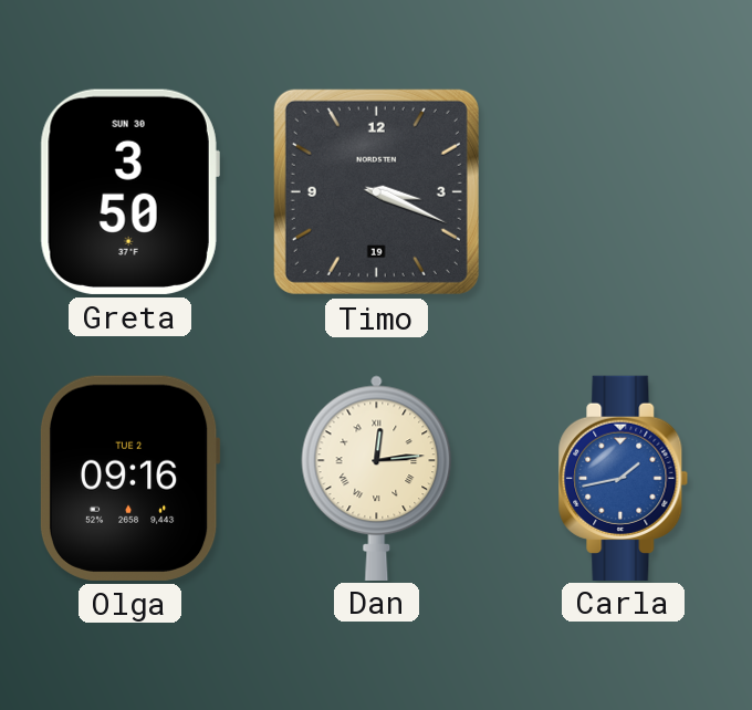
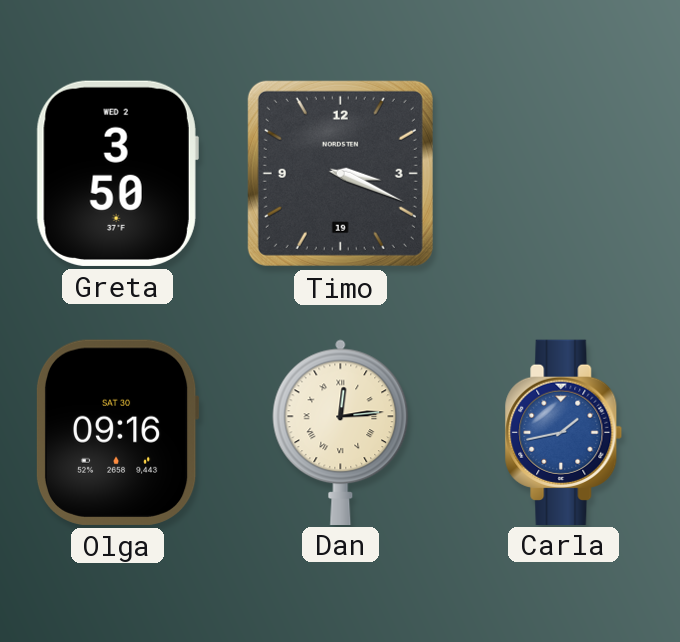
Greta date: SUN 30 -> WED 2 (117, 173)
Olga date: TUE 2 -> SAT 30 (117, 432)
